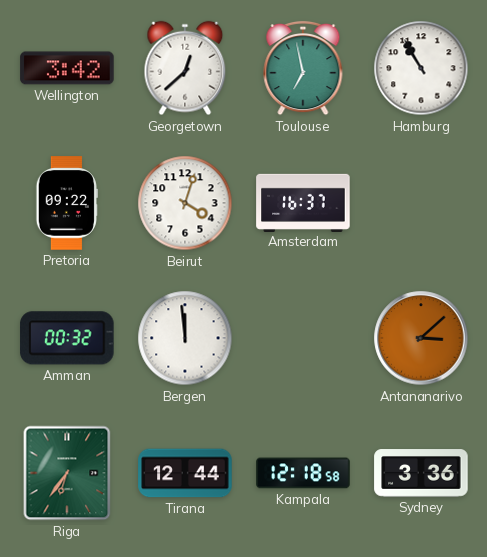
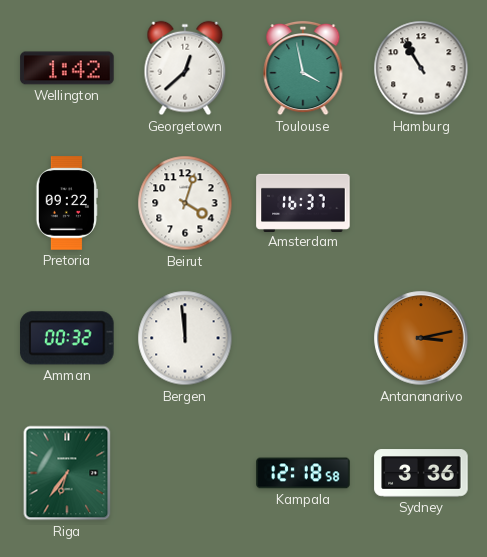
Wellington: 3:42 -> 1:42 (67, 68)
Toulouse: 6:58 -> 3:58 (303, 68)
Antananarivo: 3:08 -> 3:13 (421, 338)
Tirana: 12:44 -> none (185, 473)
